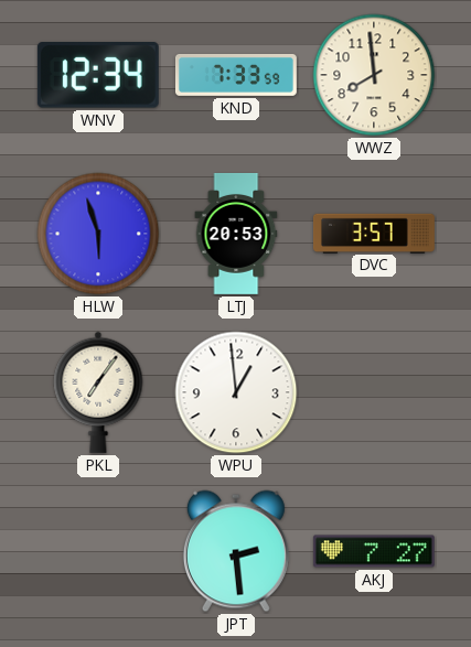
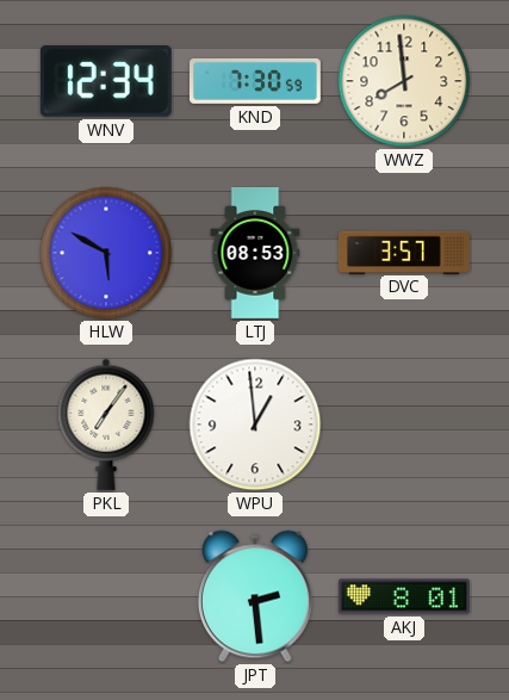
KND: 7:33 -> 7:30 (255, 81)
HLW: 5:57 -> 5:50 (106, 253)
LTJ: 20:53 -> 08:53 (255, 253)
AKJ: 7:27 -> 8:01 (404, 596)
